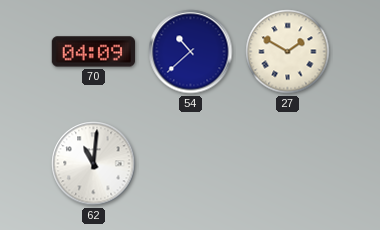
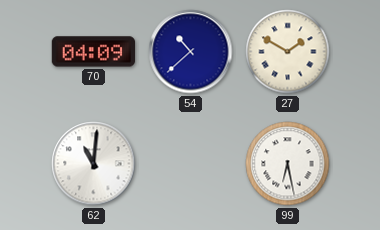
99: none -> 6:28 (288, 164)
